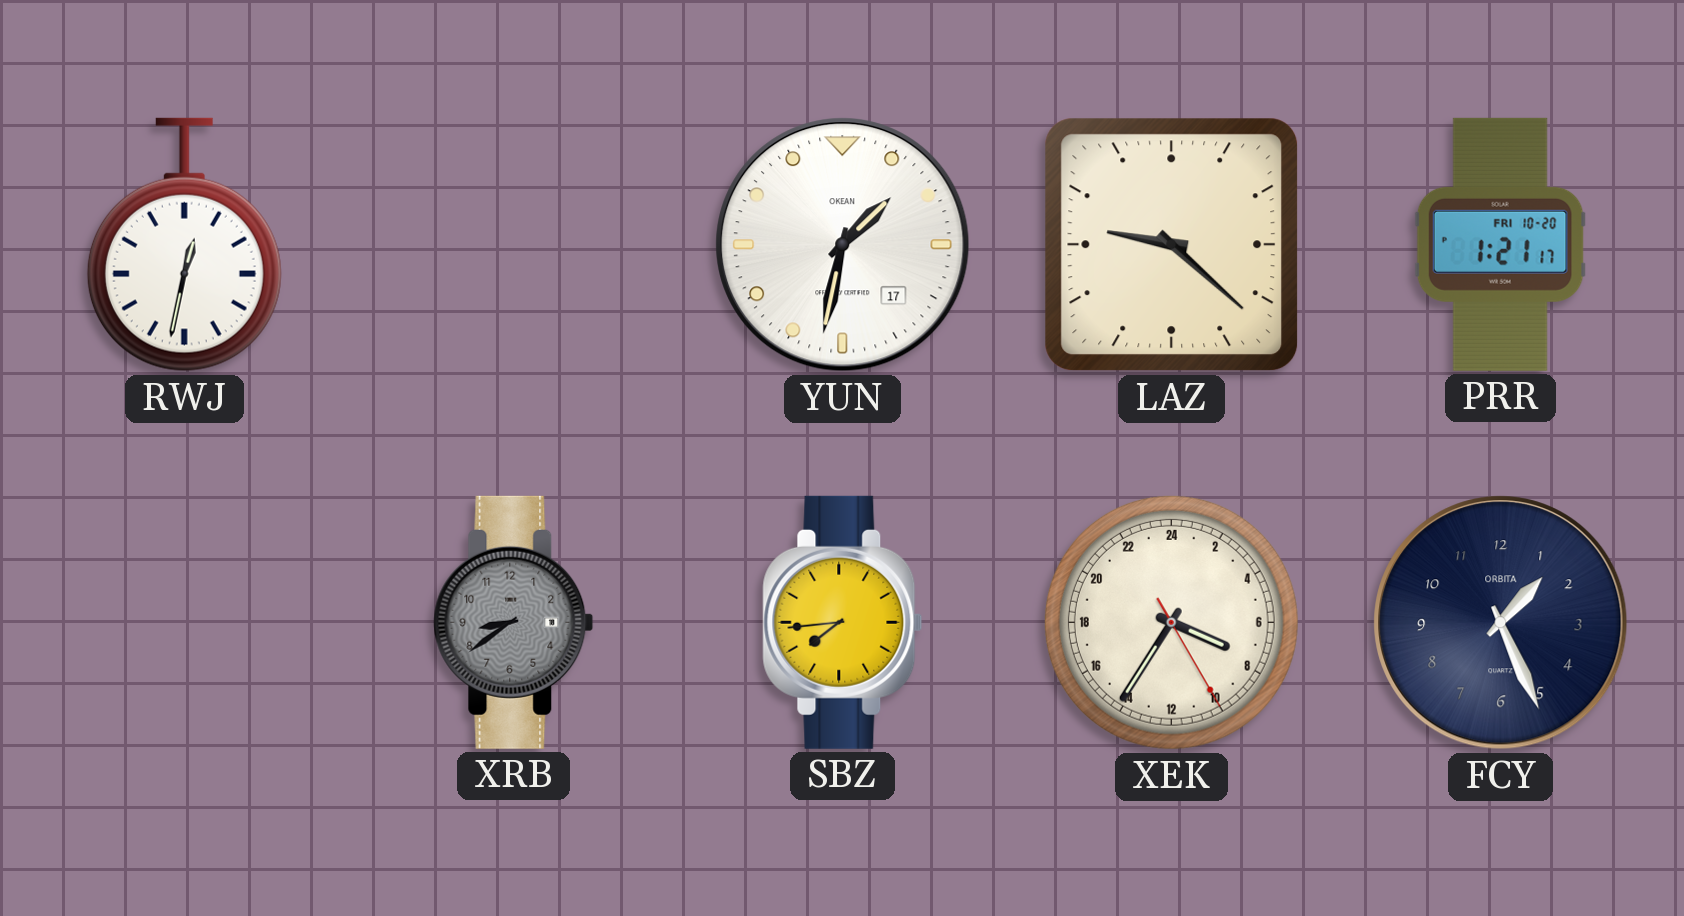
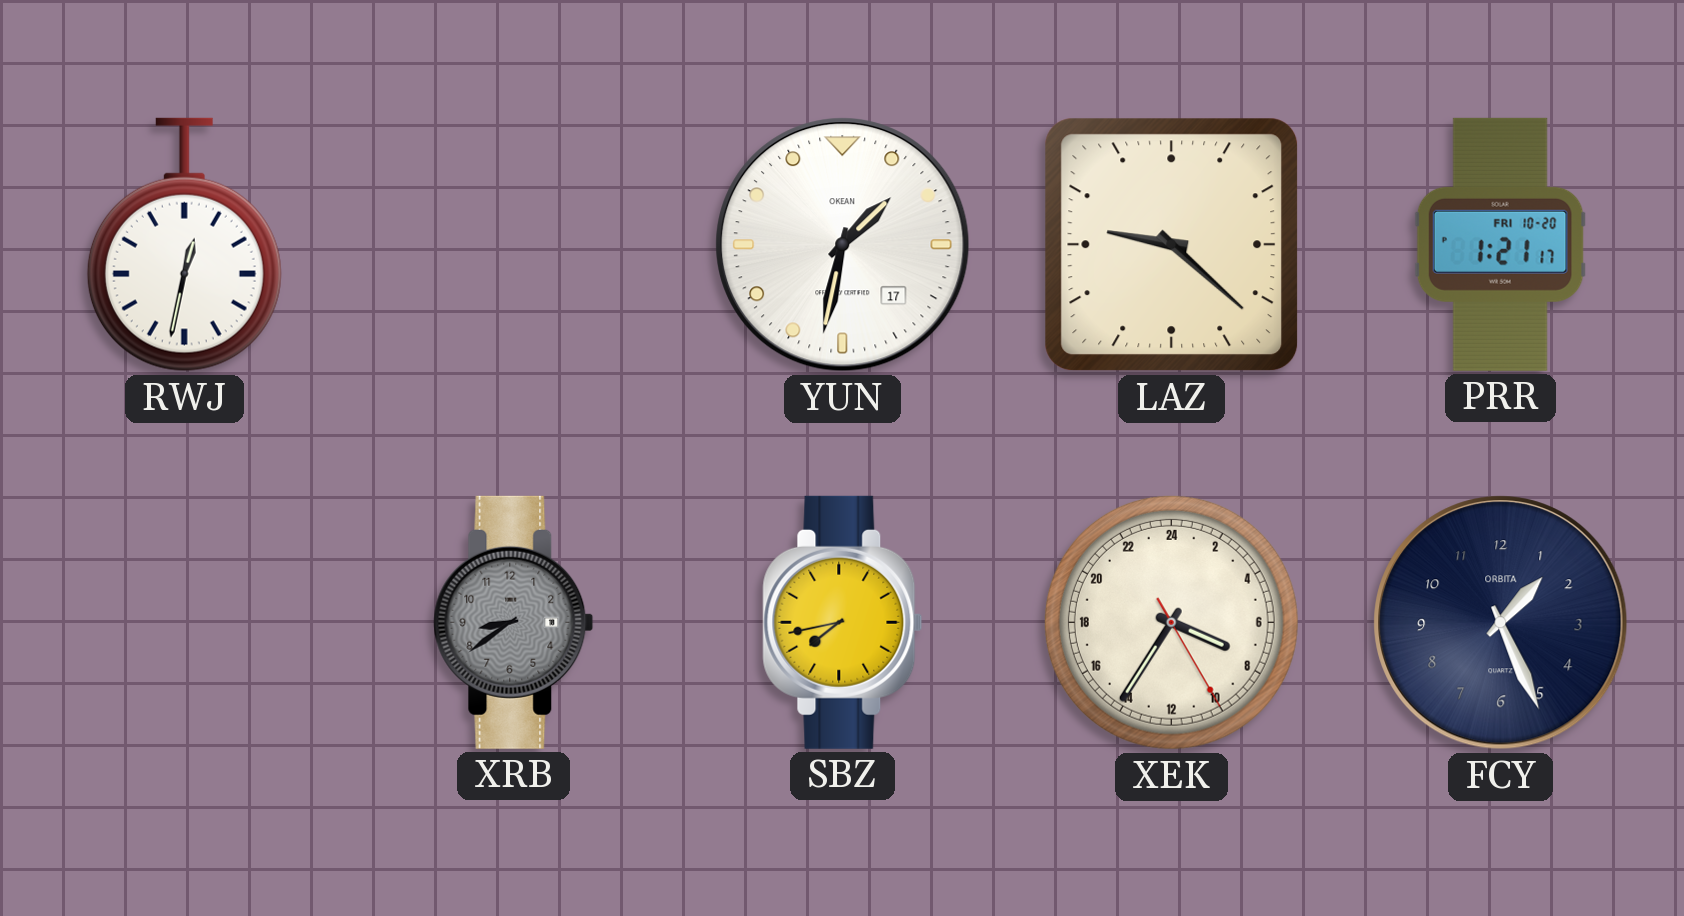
SBZ: 7:44 -> 7:43 (843, 622)
